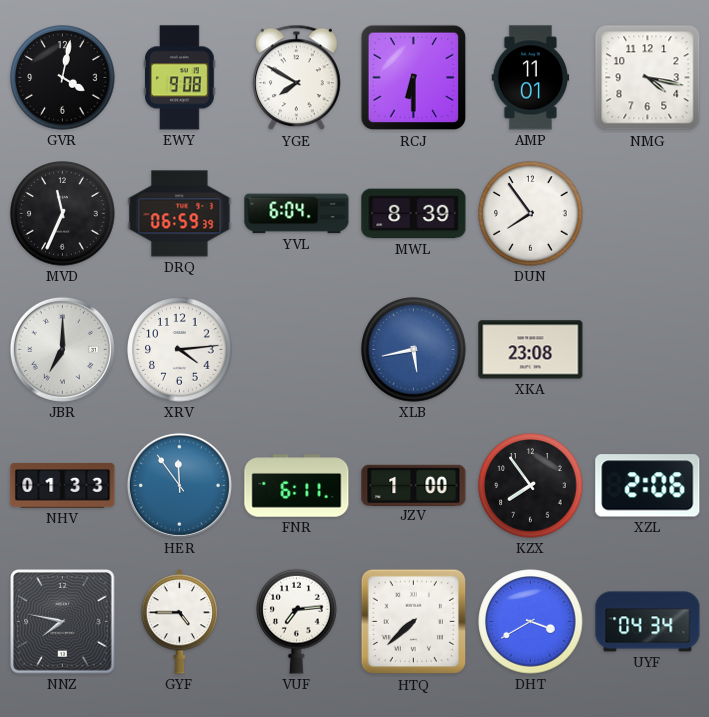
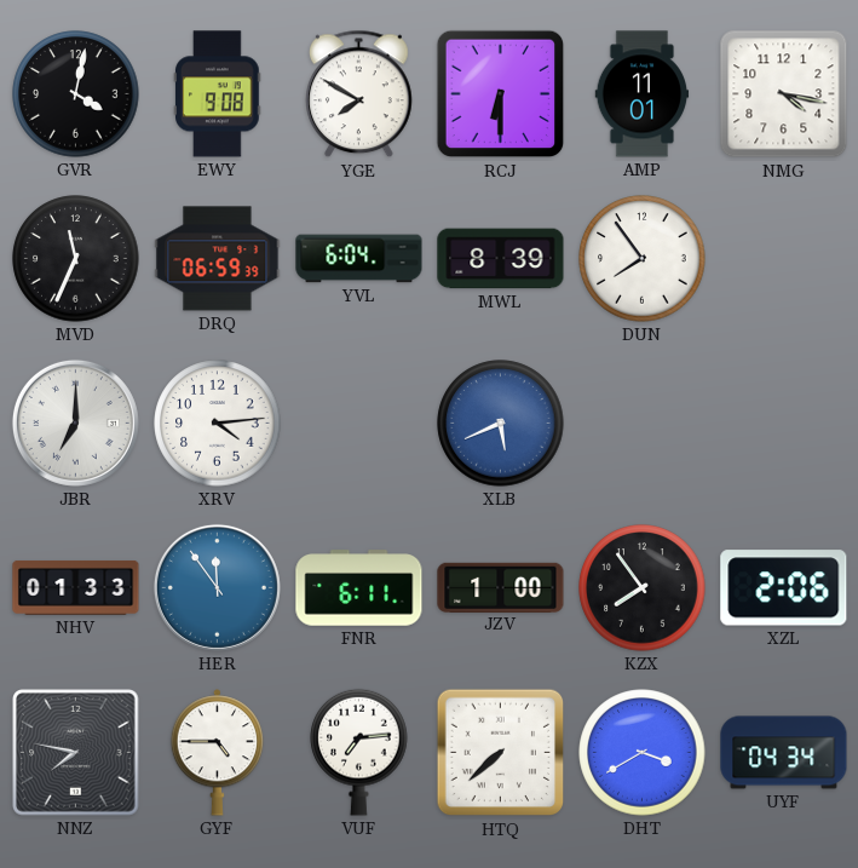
XLB: 5:43 -> 5:41 (501, 424)
XKA: 23:08 -> none (531, 350)
